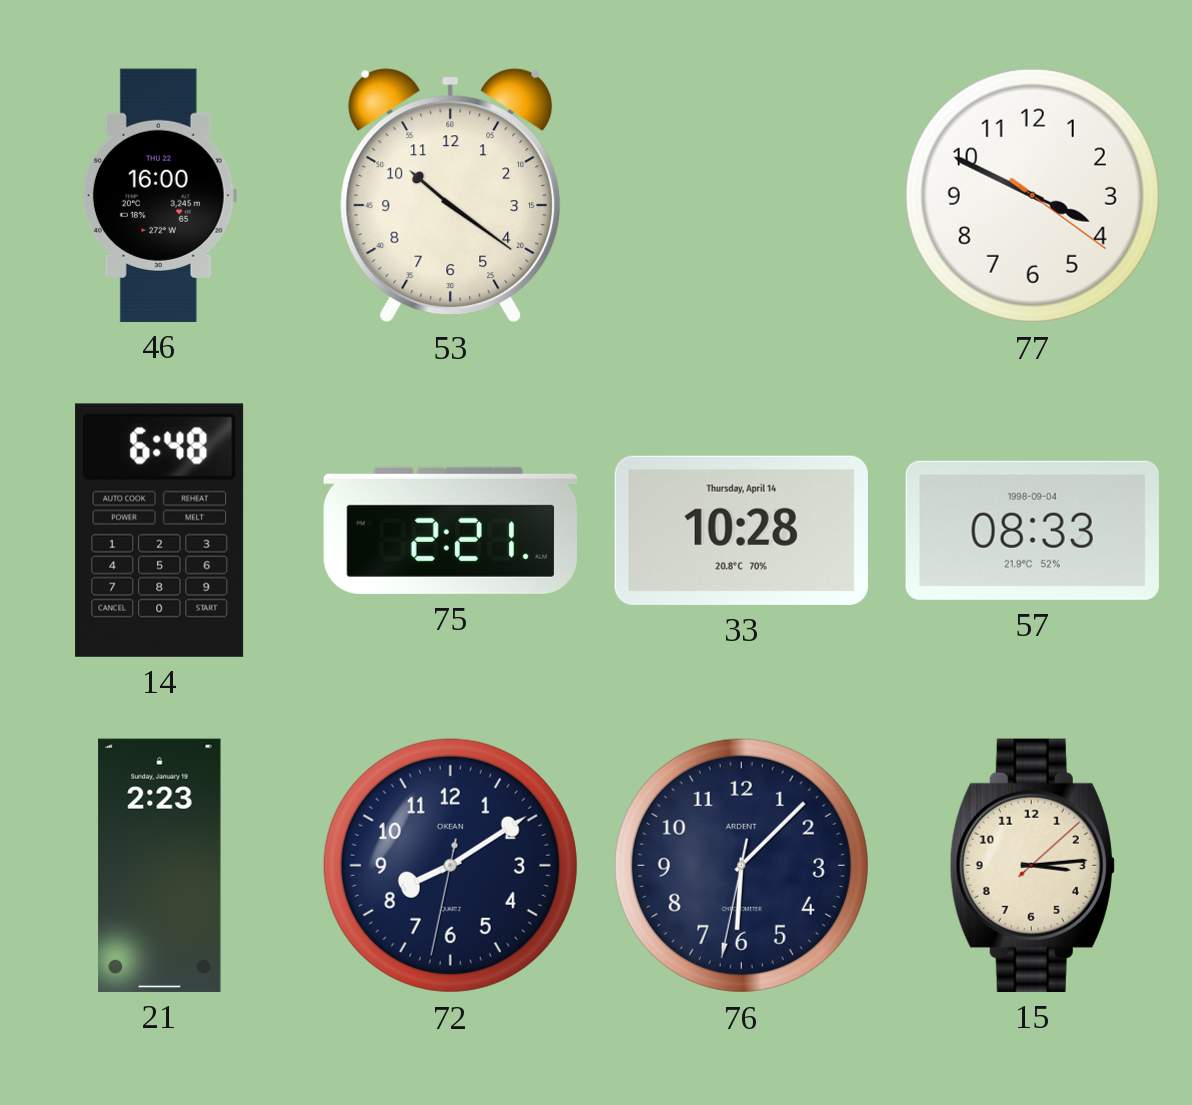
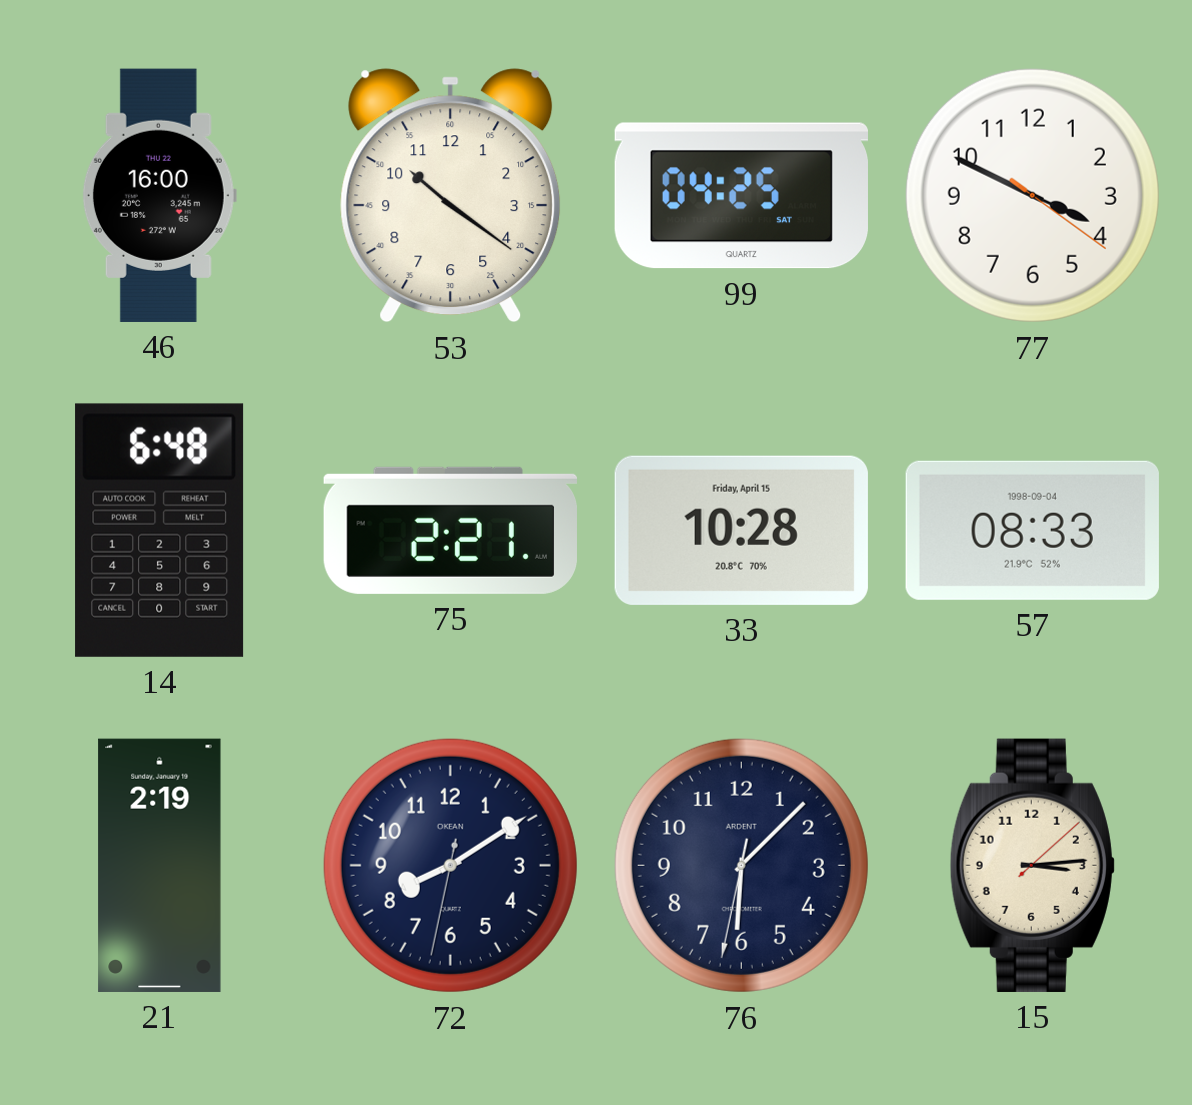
99: none -> 04:25 (741, 196)
33 date: Thursday, April 14 -> Friday, April 15 (741, 530)
21: 2:23 -> 2:19 (160, 865)
